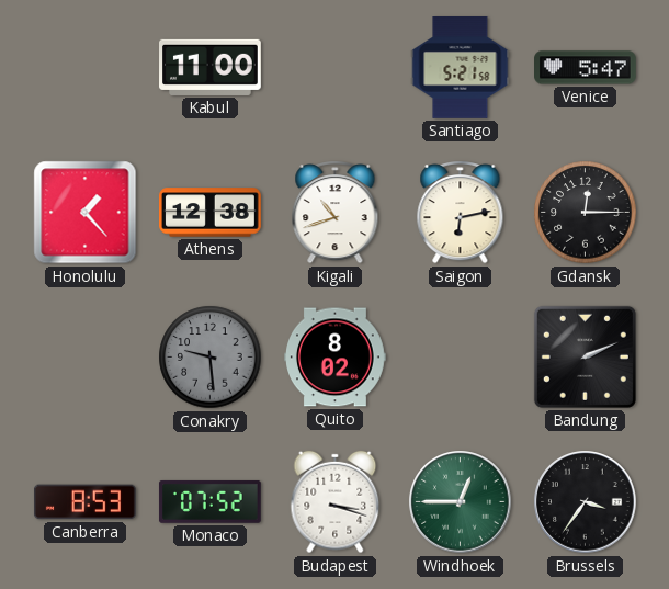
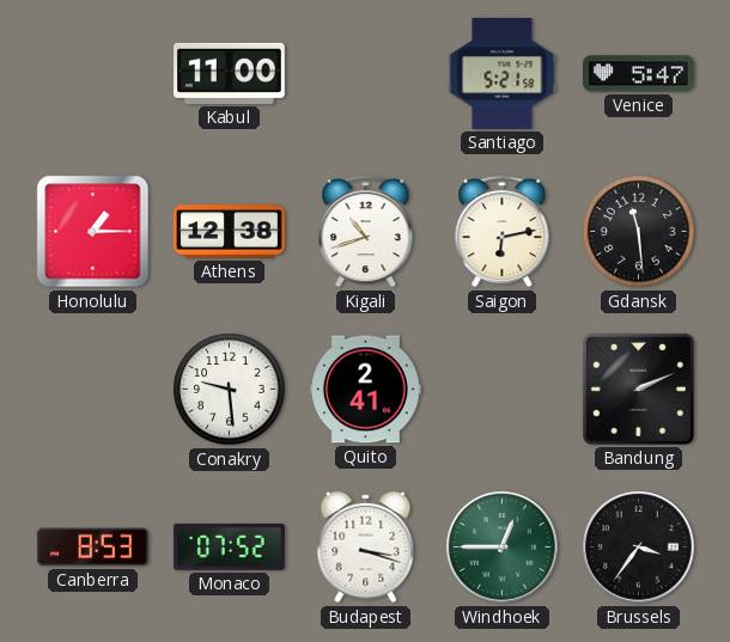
Honolulu: 1:23 -> 1:15 (93, 232)
Gdansk: 12:15 -> 11:29 (639, 232)
Conakry dial: grey -> white (230, 390)
Quito: 8:02 -> 2:41 (366, 390)
